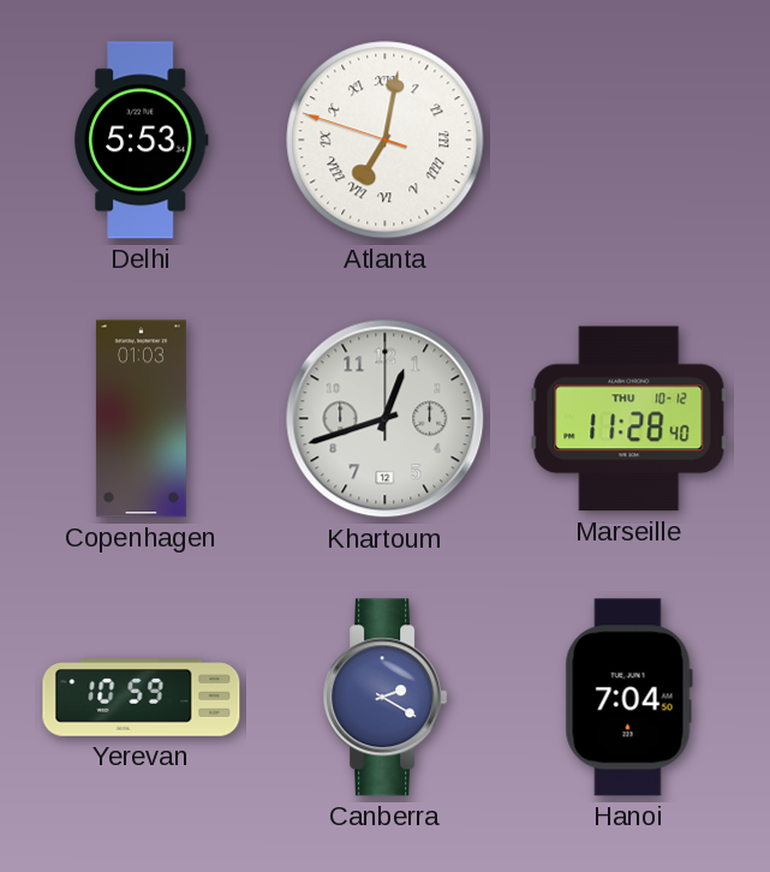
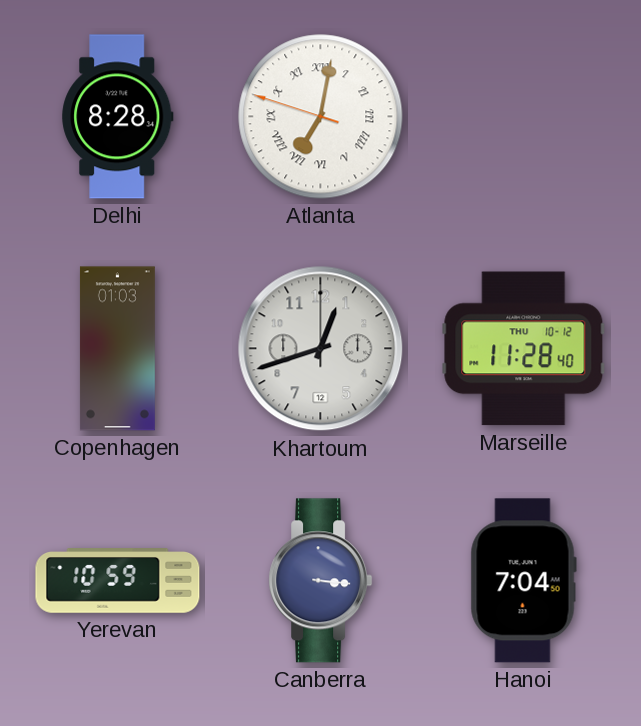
Delhi: 5:53 -> 8:28 (118, 117)
Canberra: 2:20 -> 3:16 (321, 581)
